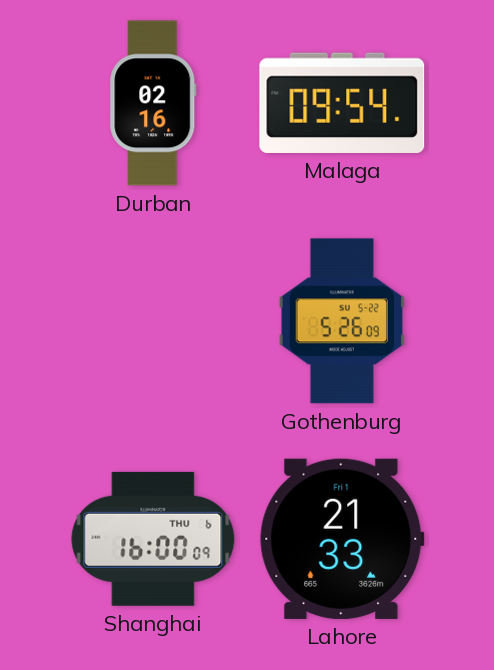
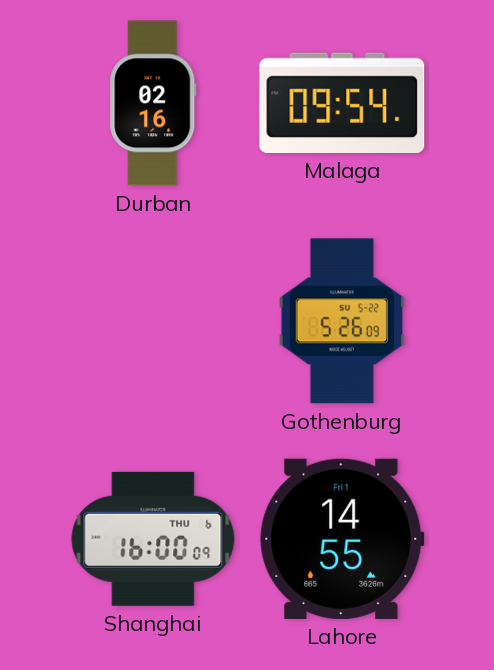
Lahore: 21:33 -> 14:55 (342, 539)
